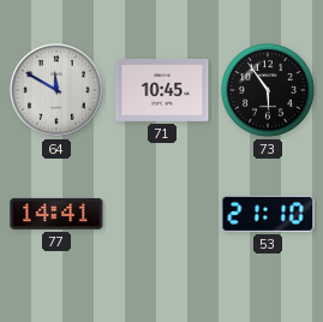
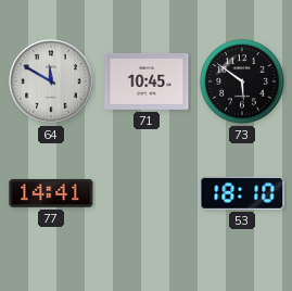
73: 5:54 -> 5:51 (242, 81)
53: 21:10 -> 18:10 (242, 193)
